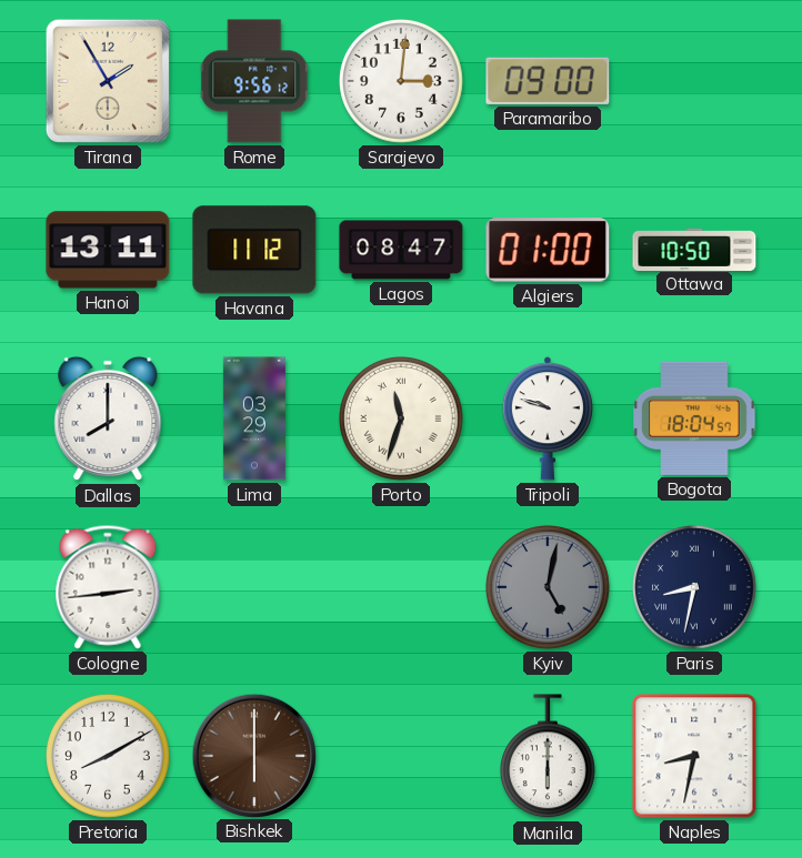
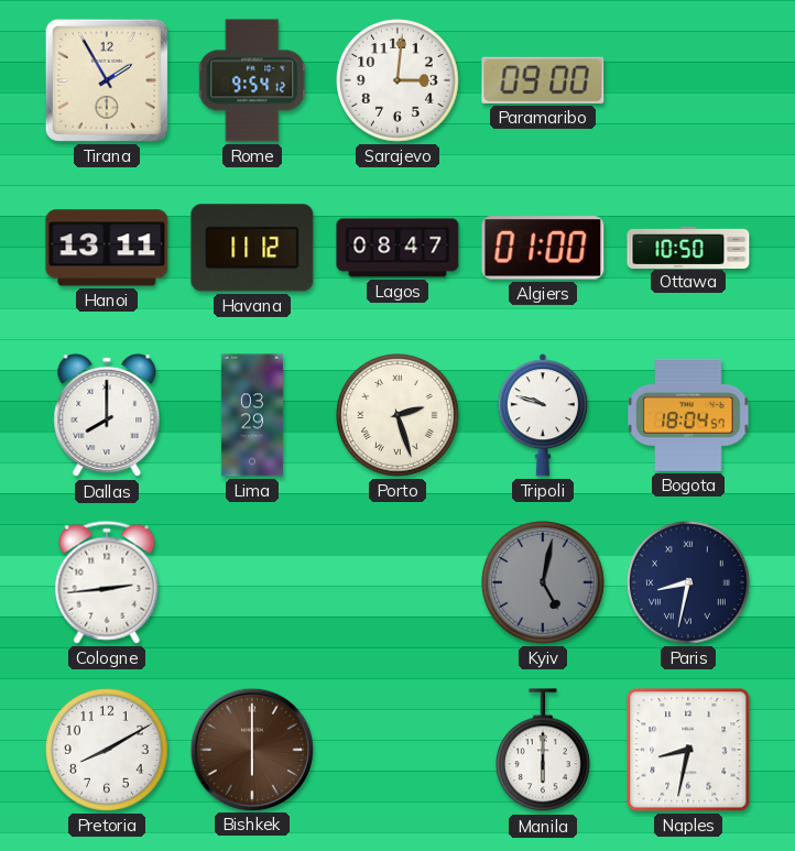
Rome: 9:56 -> 9:54 (252, 80)
Porto: 11:33 -> 2:27 (399, 416)
